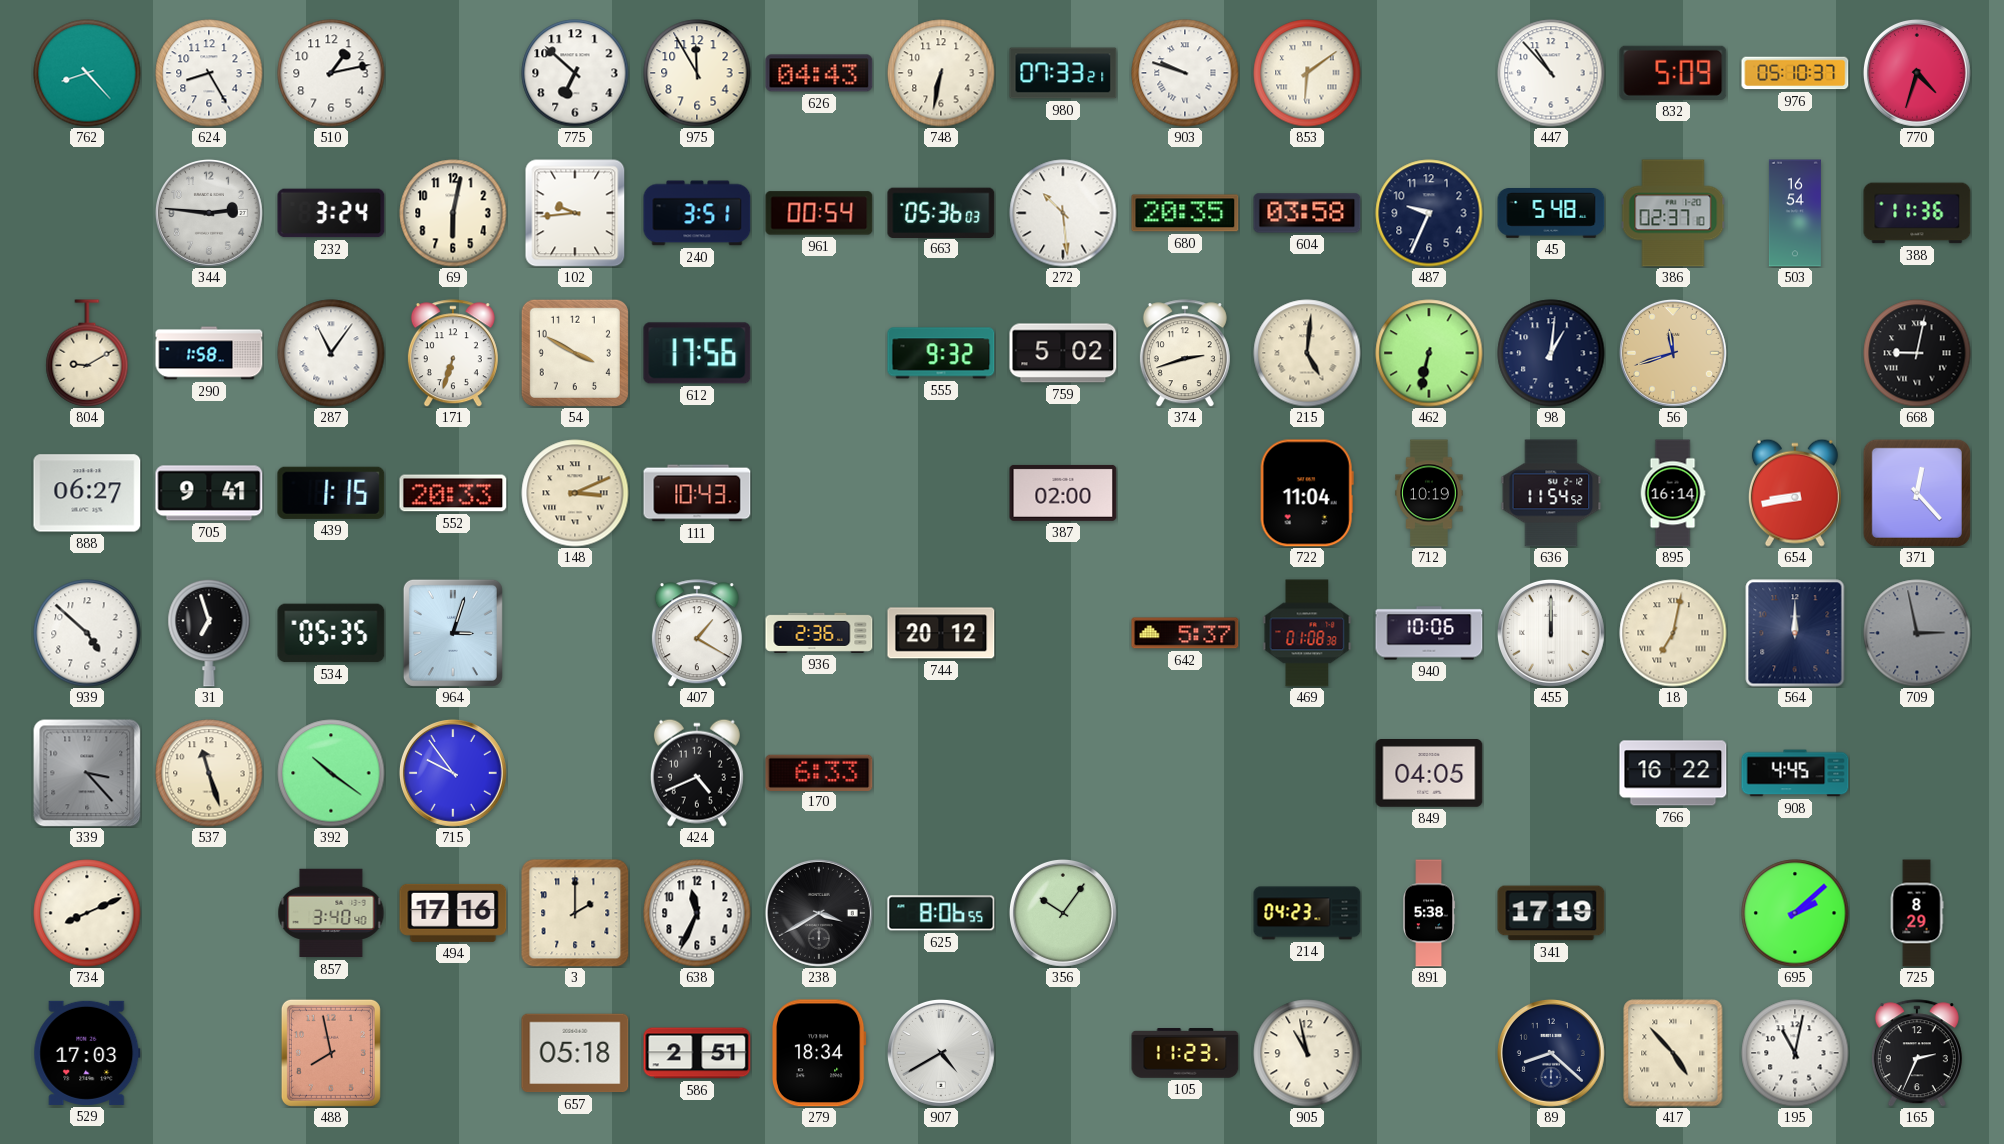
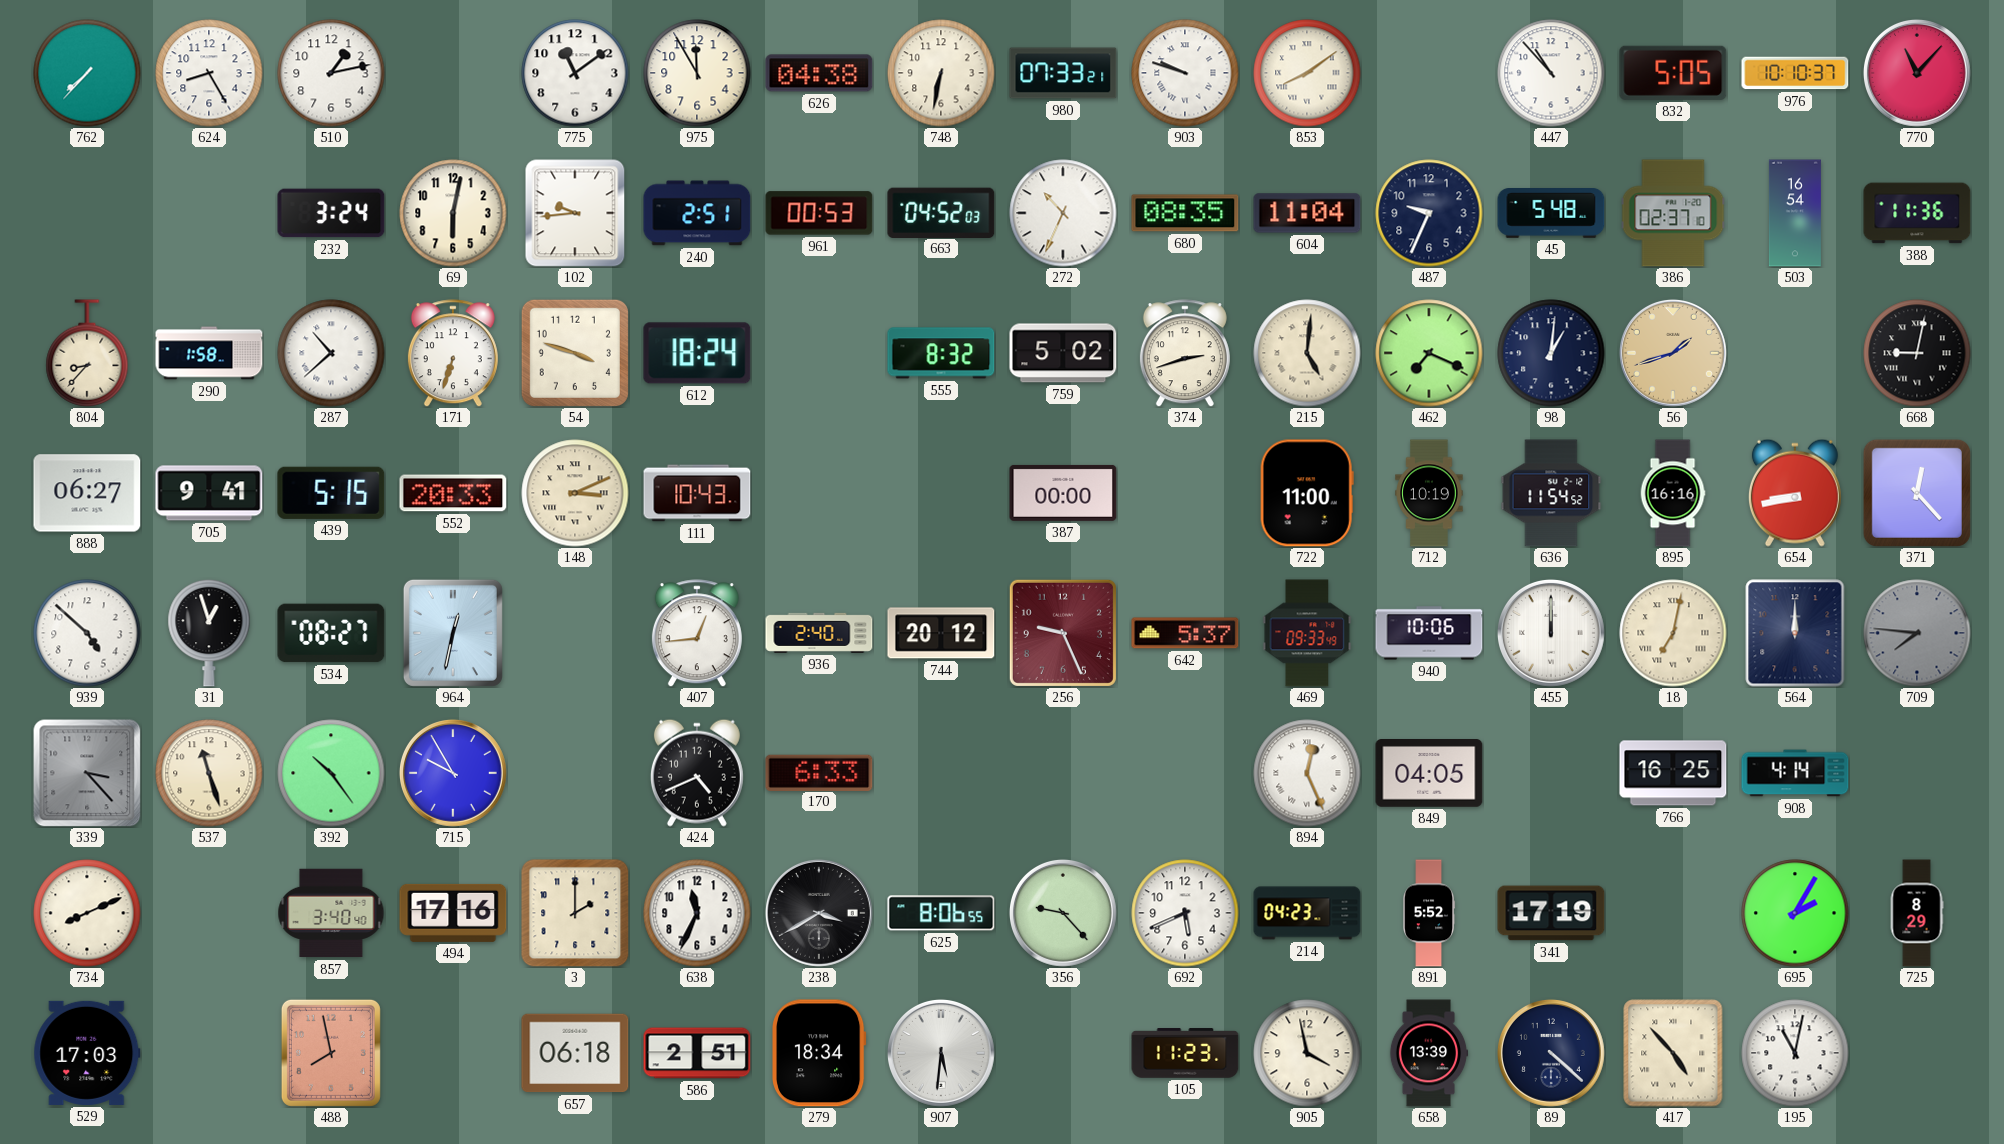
762: 8:23 -> 7:37 (87, 73)
775: 6:52 -> 11:09 (575, 73)
626: 04:43 -> 04:38 (819, 73)
853: 6:09 -> 8:09 (1307, 73)
832: 5:09 -> 5:05 (1673, 73)
976: 05:10 -> 10:10 (1795, 73)
770: 4:33 -> 11:07 (1917, 73)
344: 2:46 -> none (209, 213)
240: 3:51 -> 2:51 (697, 213)
961: 00:54 -> 00:53 (819, 213)
663: 05:36 -> 04:52 (941, 212)
272: 10:29 -> 10:34 (1063, 213)
680: 20:35 -> 08:35 (1185, 213)
604: 03:58 -> 11:04 (1307, 213)
804: 9:10 -> 8:37 (87, 353)
287: 11:06 -> 10:38 (331, 353)
54: 3:50 -> 3:48 (575, 353)
612: 17:56 -> 18:24 (697, 353)
555: 9:32 -> 8:32 (941, 353)
462: 6:32 -> 7:19 (1429, 353)
56: 11:42 -> 1:42 (1673, 353)
439: 1:15 -> 5:15 (331, 493)
387: 02:00 -> 00:00 (1063, 493)
722: 11:04 -> 11:00 (1307, 493)
895: 16:14 -> 16:16 (1673, 493)
31: 6:57 -> 12:57 (209, 633)
534: 05:35 -> 08:27 (331, 633)
964: 3:03 -> 12:32 (453, 633)
407: 1:20 -> 12:44 (697, 633)
936: 2:36 -> 2:40 (819, 633)
256: none -> 9:26 (1063, 633)
469: 01:08 -> 09:33 (1307, 633)
709: 2:58 -> 7:46 (1917, 633)
392: 10:21 -> 10:24 (331, 773)
715: 9:54 -> 9:55 (453, 773)
894: none -> 12:26 (1307, 773)
766: 16:22 -> 16:25 (1673, 773)
908: 4:45 -> 4:14 (1795, 773)
356: 10:06 -> 9:23 (1063, 913)
692: none -> 5:41 (1185, 913)
891: 5:38 -> 5:52 (1429, 913)
695: 2:08 -> 2:05 (1795, 913)
657: 05:18 -> 06:18 (575, 1053)
907: 4:40 -> 5:31 (941, 1053)
905: 10:58 -> 3:58 (1307, 1053)
658: none -> 13:39 (1429, 1053)
89: 8:22 -> 4:22 (1551, 1053)
165: 2:34 -> none (1917, 1053)
